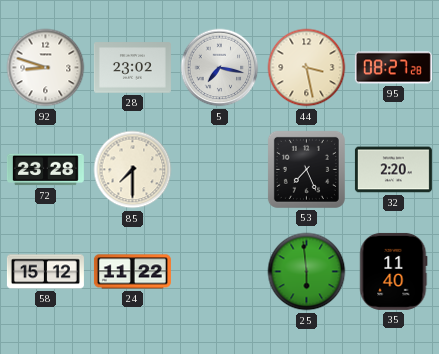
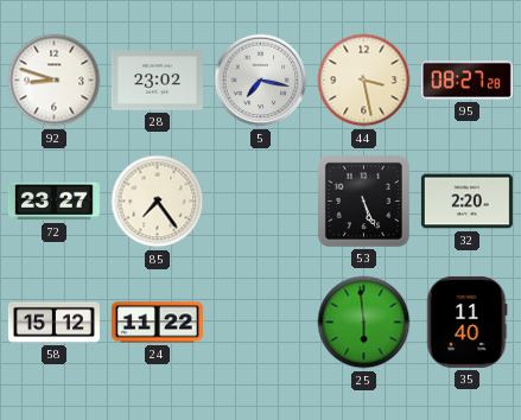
72: 23:28 -> 23:27 (53, 202)
85: 7:30 -> 7:24 (158, 202)
53: 7:26 -> 5:26 (363, 201)
